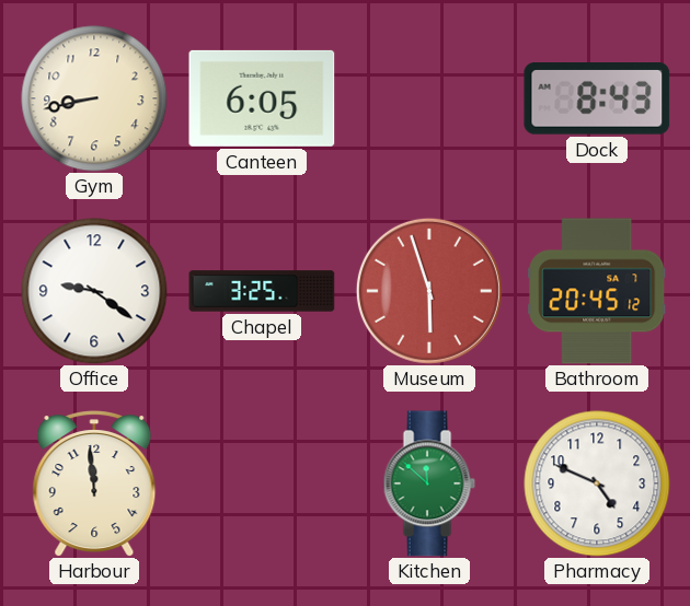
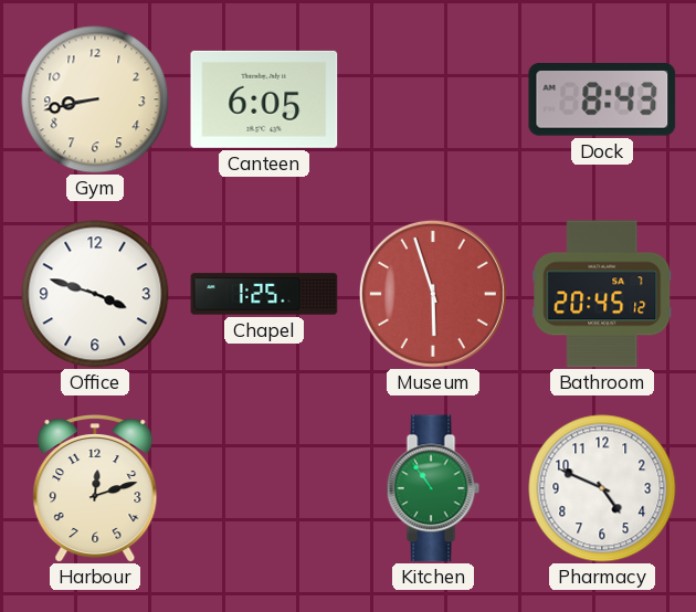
Office: 9:21 -> 3:48 (95, 294)
Chapel: 3:25 -> 1:25 (264, 294)
Harbour: 11:59 -> 12:12 (95, 488)
Kitchen: 11:52 -> 10:54 (433, 488)
